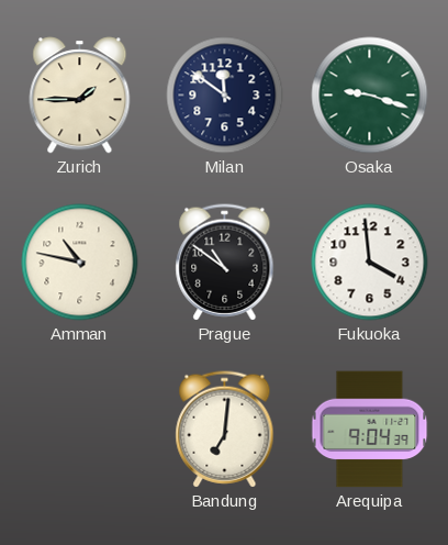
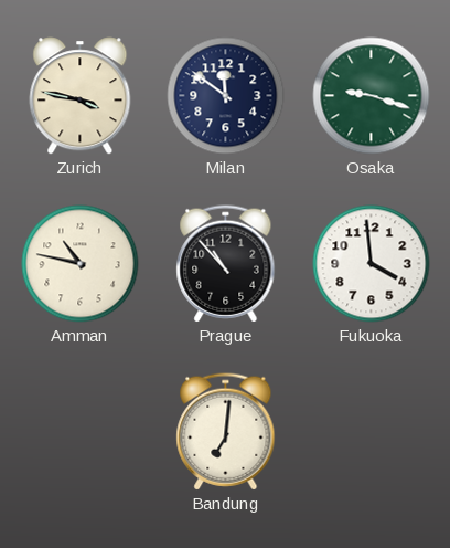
Zurich: 1:45 -> 3:47 (81, 96)
Prague: 10:51 -> 10:53 (226, 264)
Arequipa: 9:04 -> none (370, 430)
